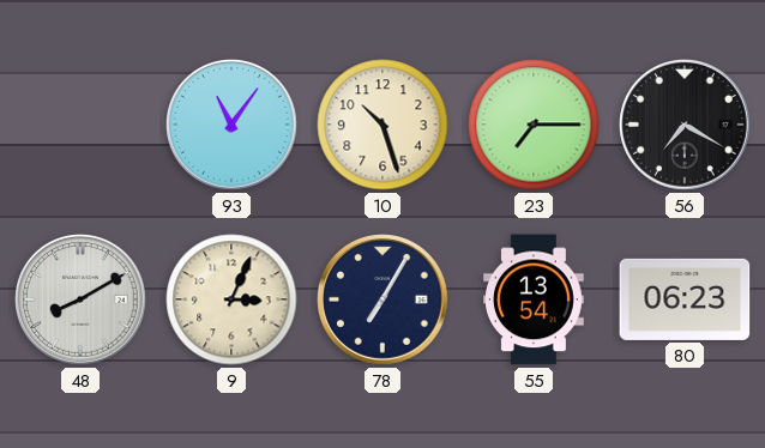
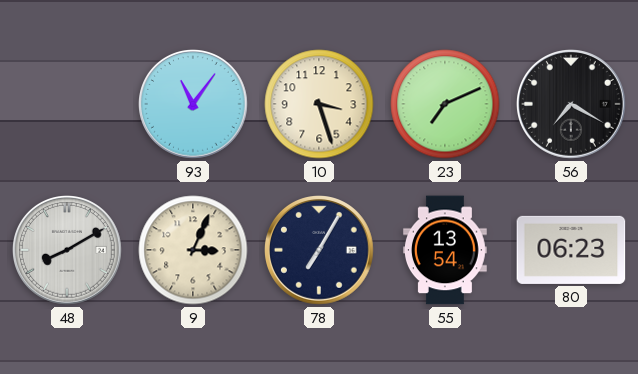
10: 10:27 -> 3:27 (319, 104)
23: 7:15 -> 7:11 (445, 104)
